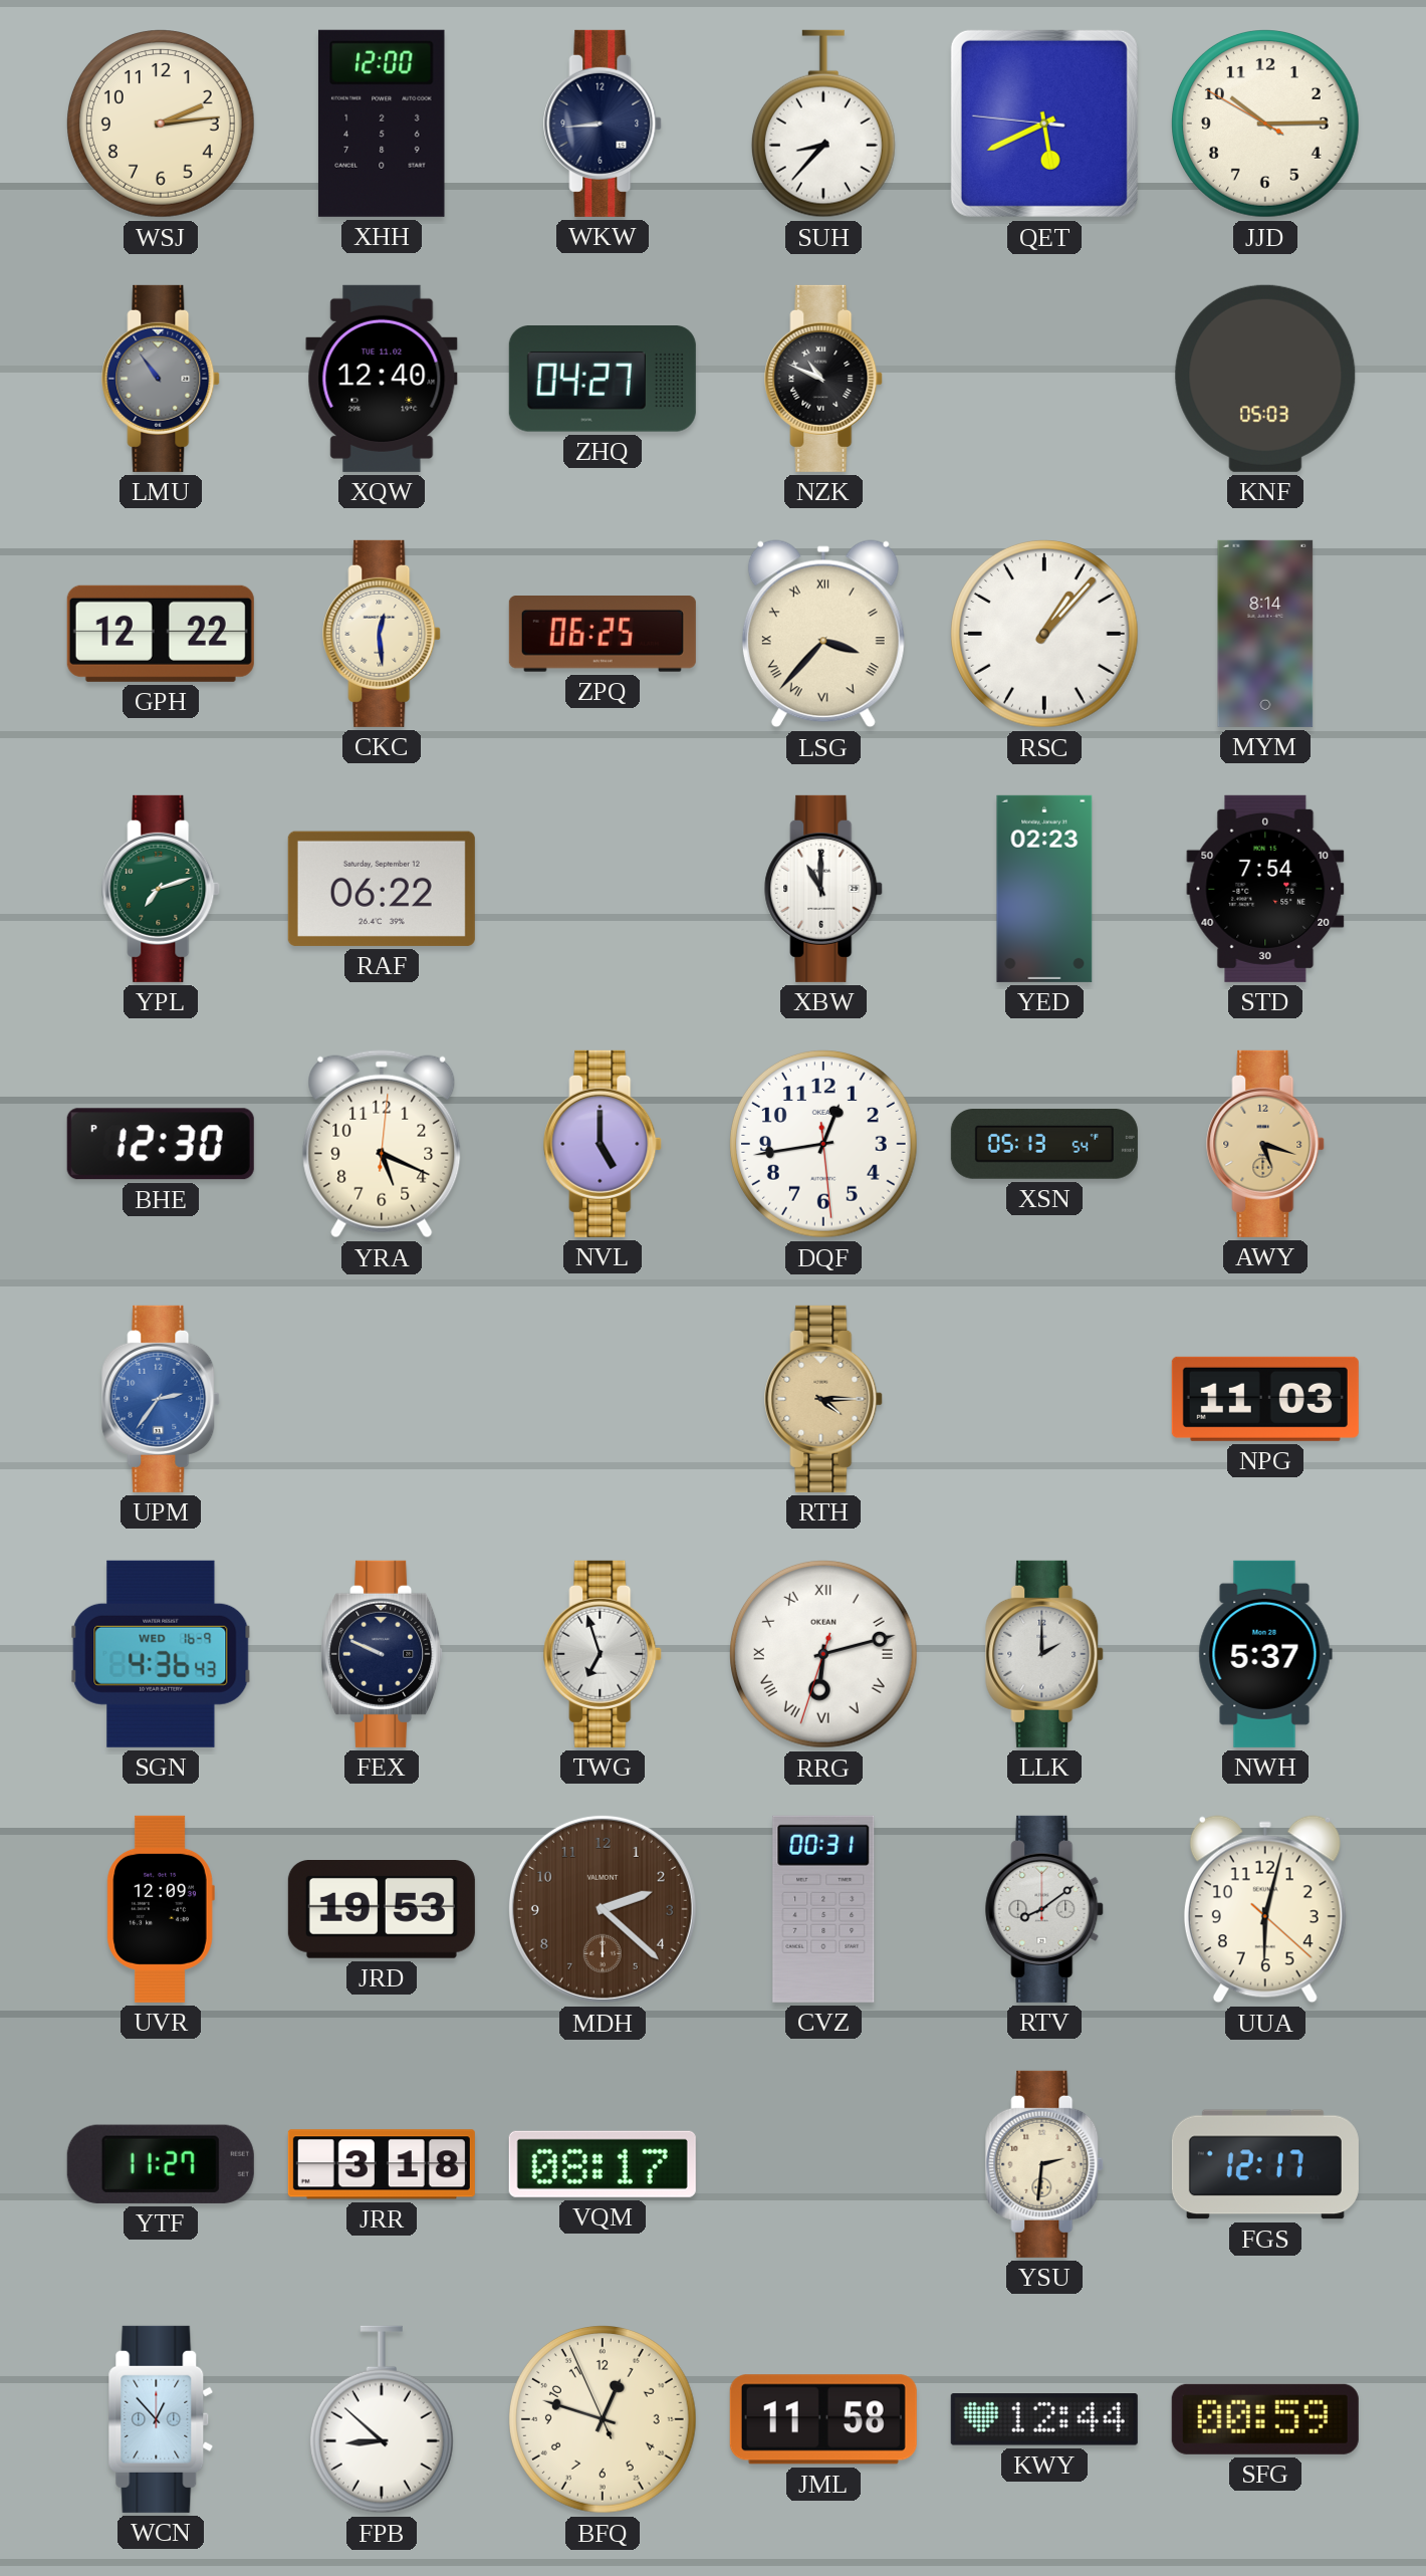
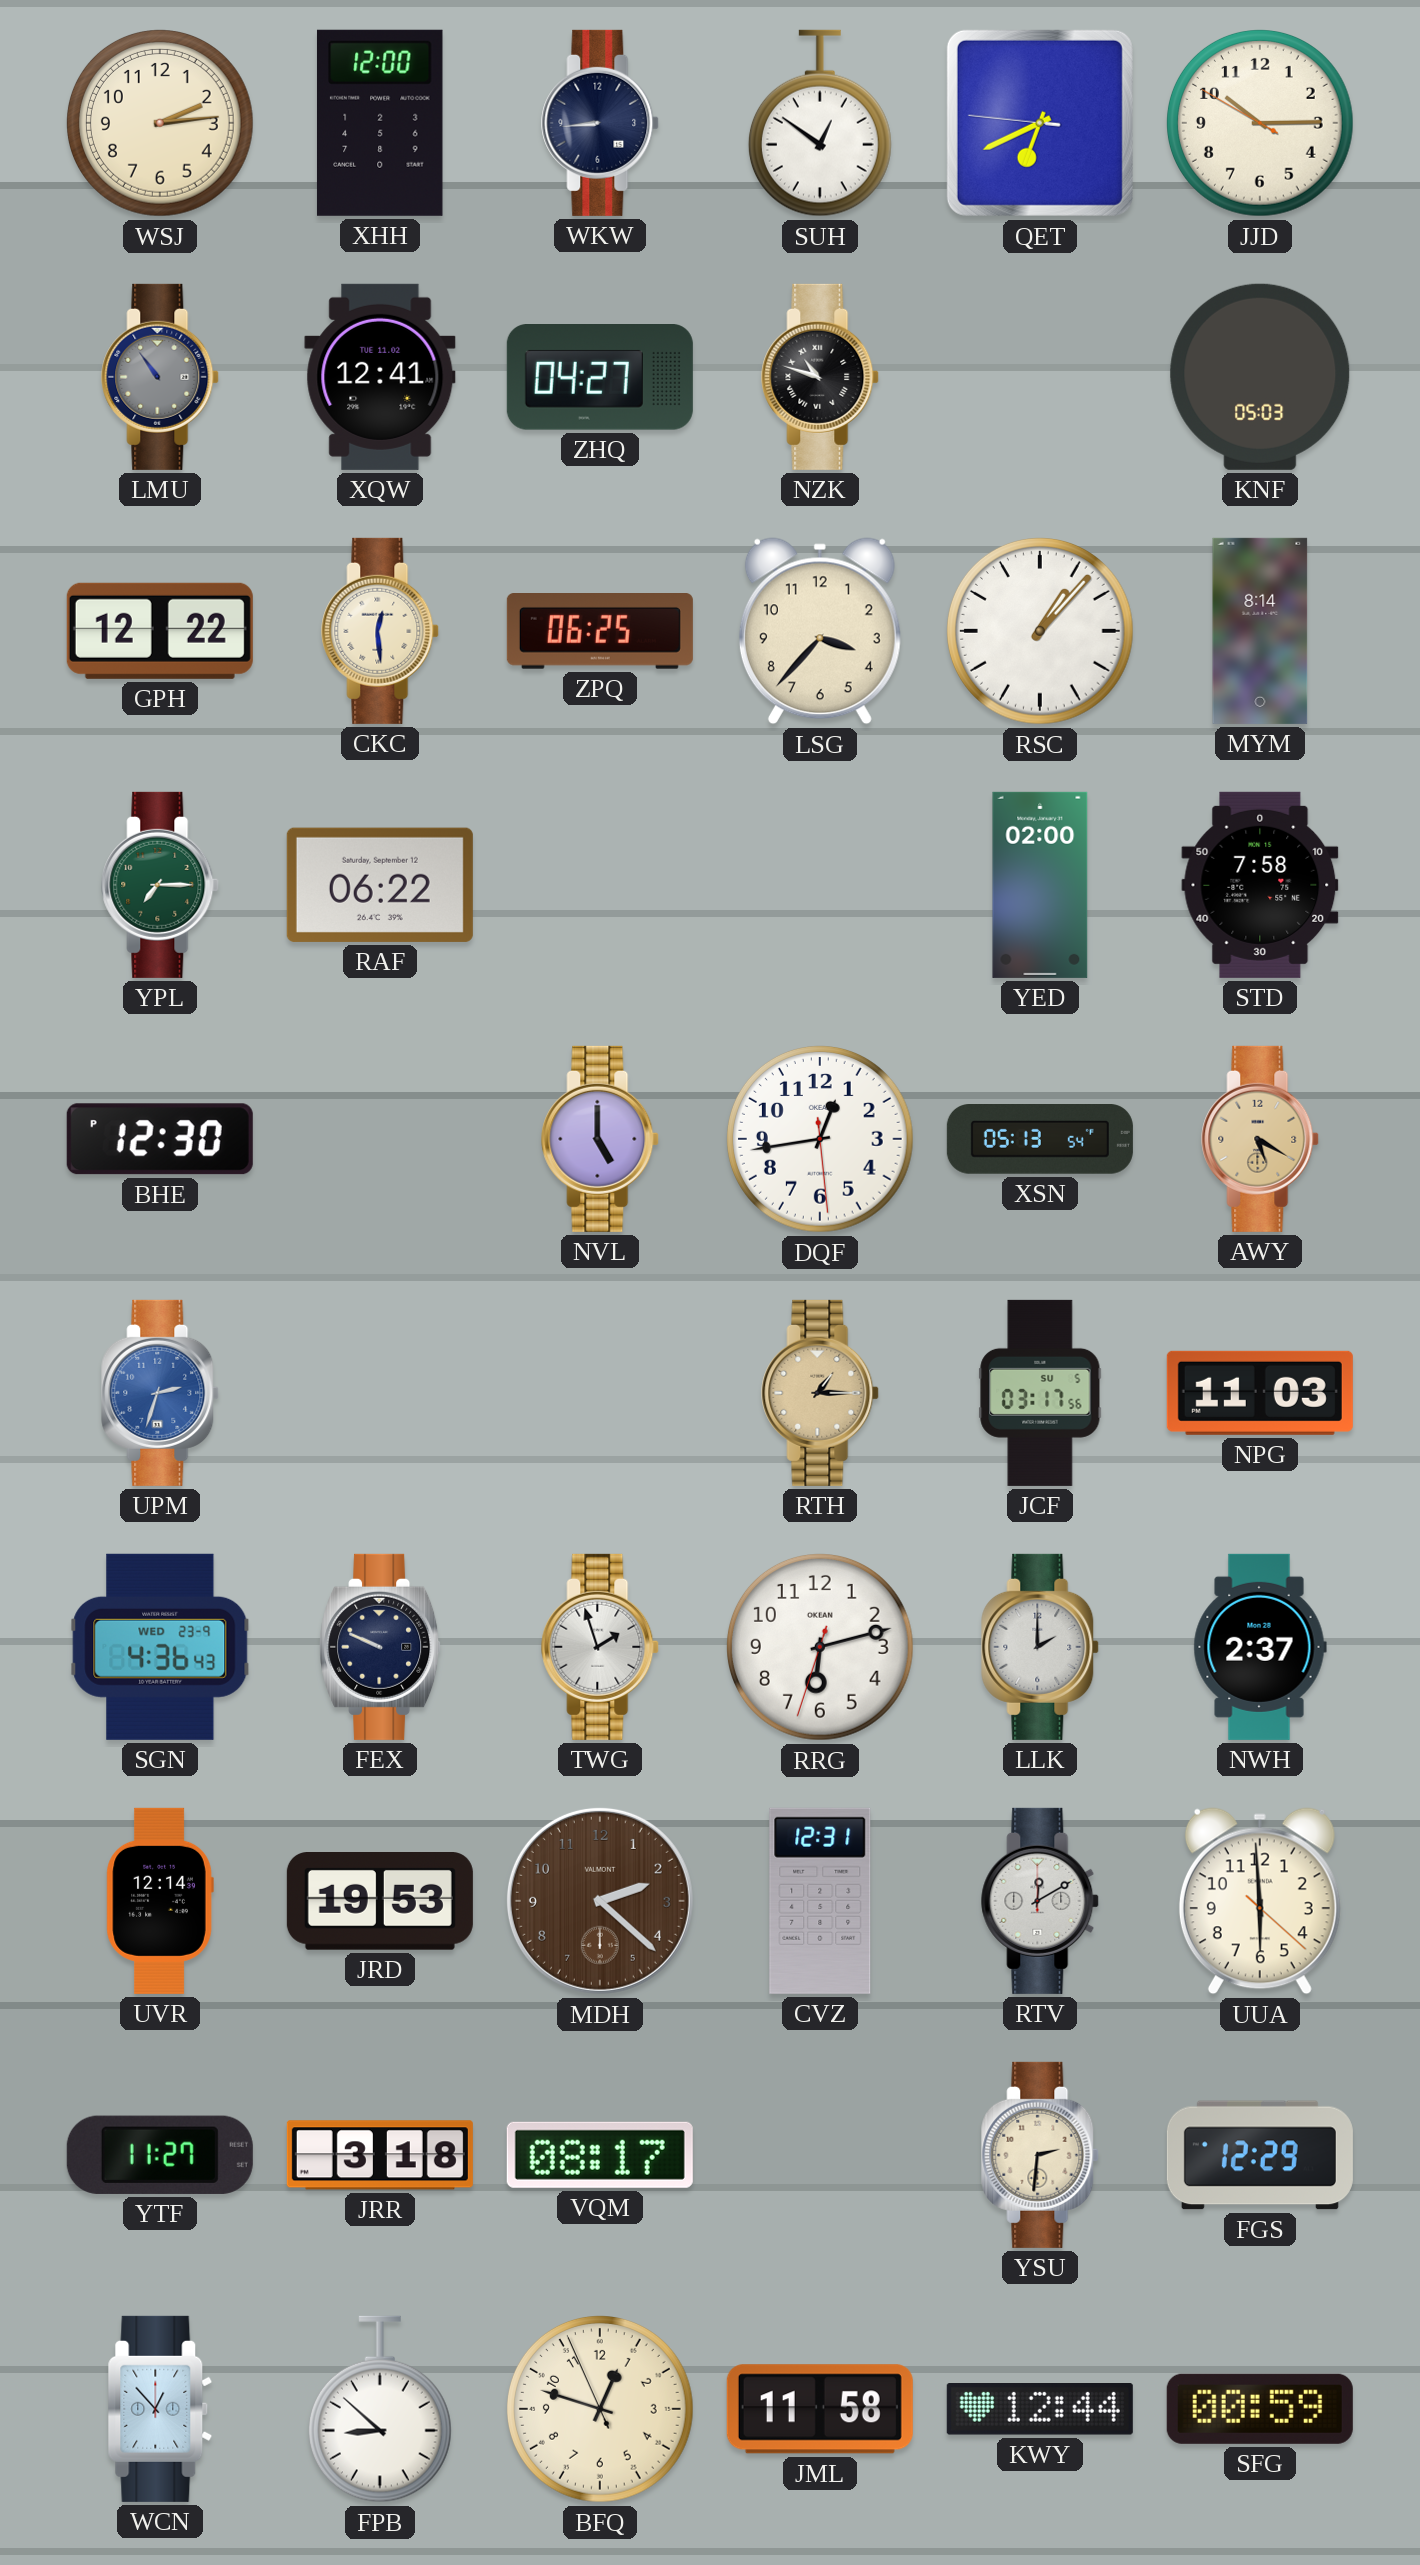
SUH: 8:37 -> 12:51 (820, 123)
QET: 5:40 -> 6:40 (1040, 123)
XQW: 12:40 -> 12:41 (380, 377)
NZK: 10:49 -> 10:48 (821, 377)
LSG numerals: Roman -> Arabic (820, 631)
YPL: 7:12 -> 7:15 (161, 885)
XBW: 11:00 -> none (824, 889)
YED: 02:23 -> 02:00 (1040, 885)
STD: 7:54 -> 7:58 (1260, 885)
YRA: 5:19 -> none (382, 1144)
AWY: 5:18 -> 5:20 (1261, 1139)
UPM: 2:36 -> 2:33 (161, 1393)
RTH: 4:15 -> 1:15 (821, 1393)
JCF: none -> 03:17 (1040, 1393)
SGN date: WED 16-9 -> WED 23-9 (160, 1647)
TWG: 6:57 -> 1:57 (601, 1647)
RRG numerals: Roman -> Arabic (821, 1648)
NWH: 5:37 -> 2:37 (1260, 1647)
UVR: 12:09 -> 12:14 (160, 1901)
CVZ: 00:31 -> 12:31 (820, 1901)
RTV: 8:09 -> 12:10 (1041, 1901)
UUA: 6:02 -> 5:59 (1260, 1901)
FGS: 12:17 -> 12:29 (1260, 2155)
